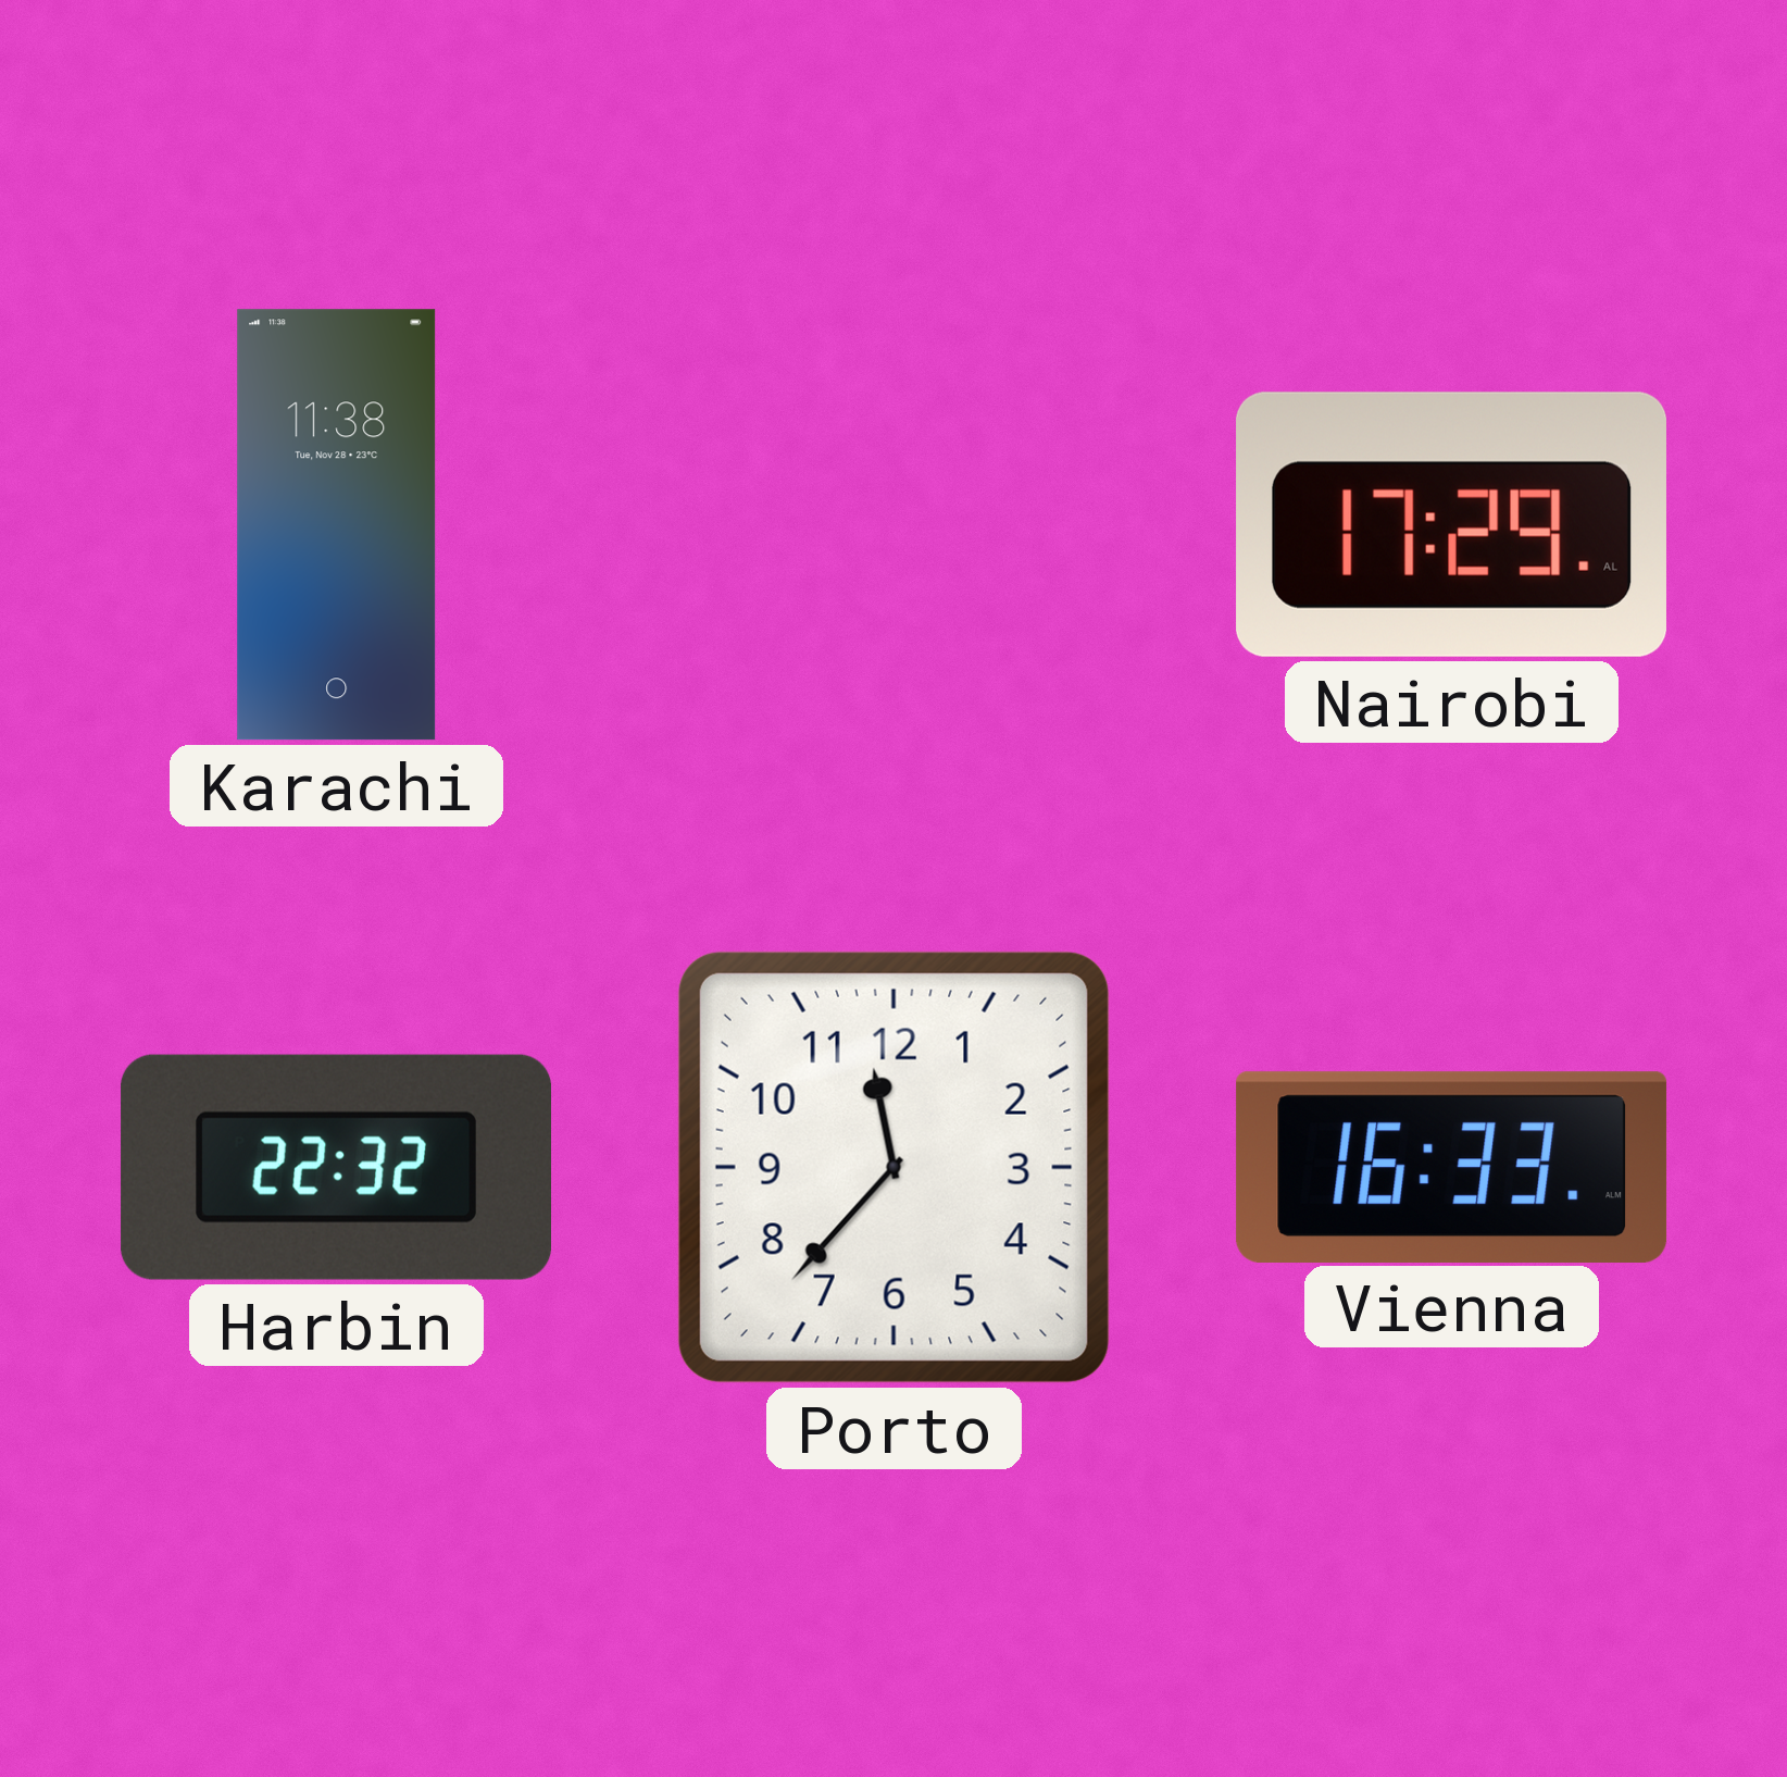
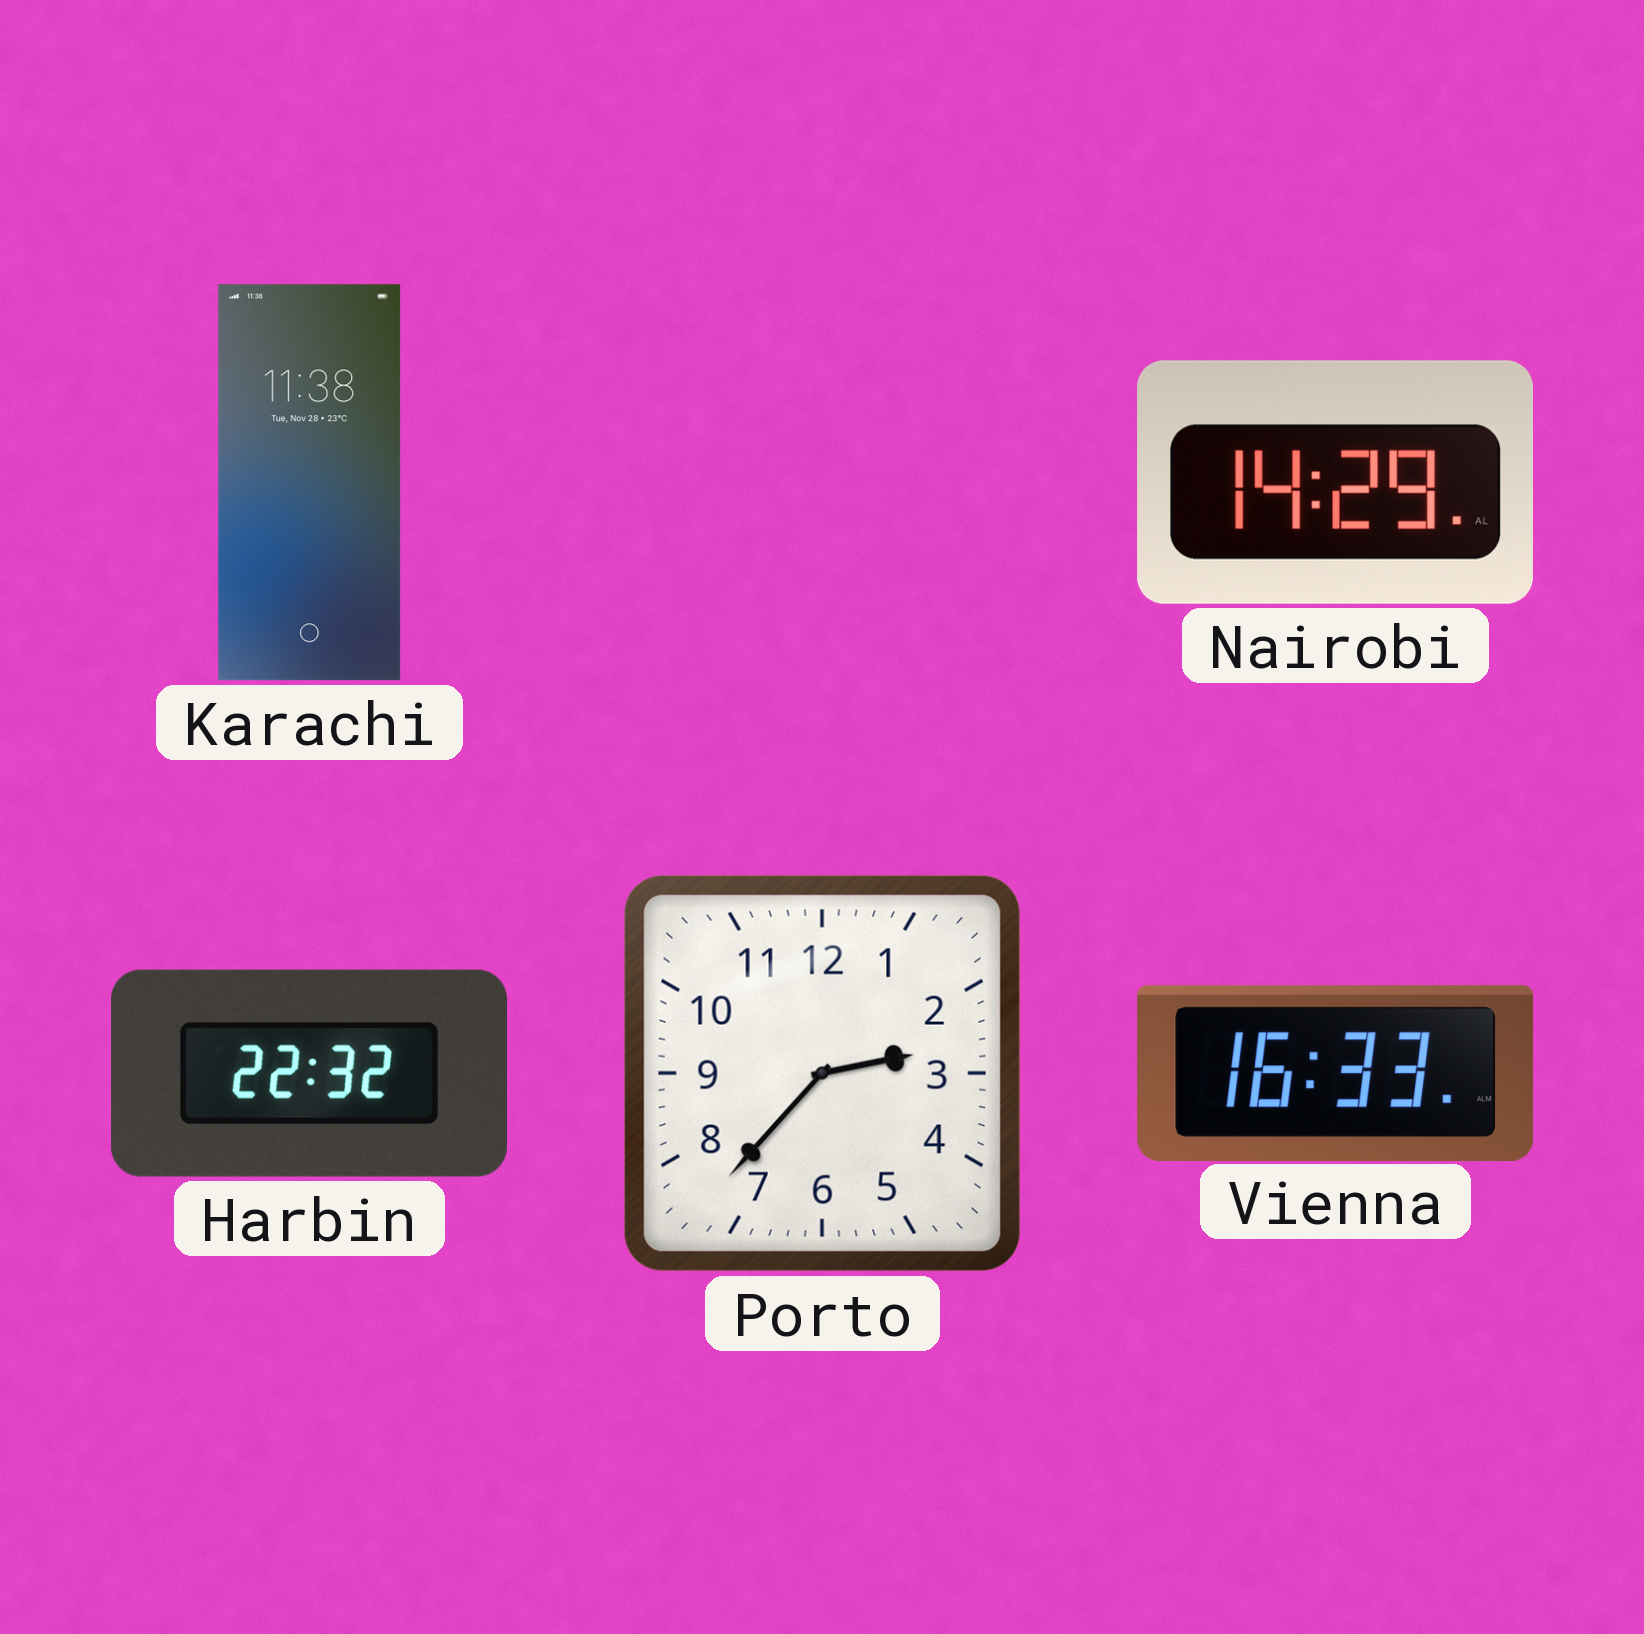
Nairobi: 17:29 -> 14:29 (1335, 482)
Porto: 11:37 -> 2:37 (822, 1073)
